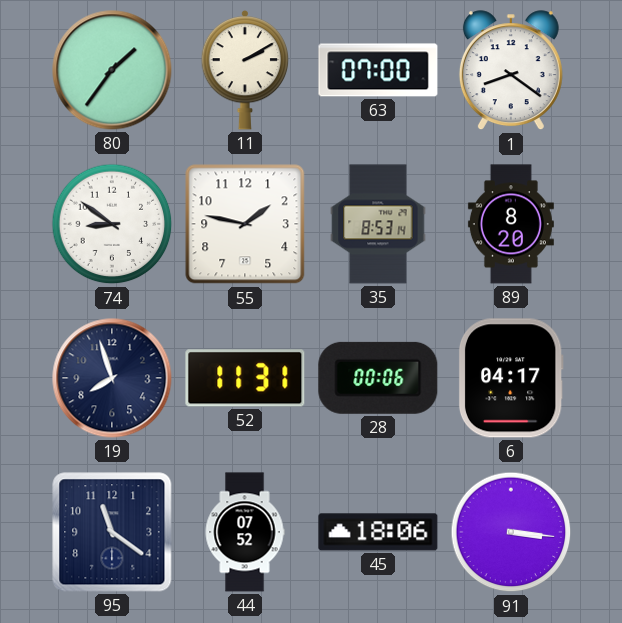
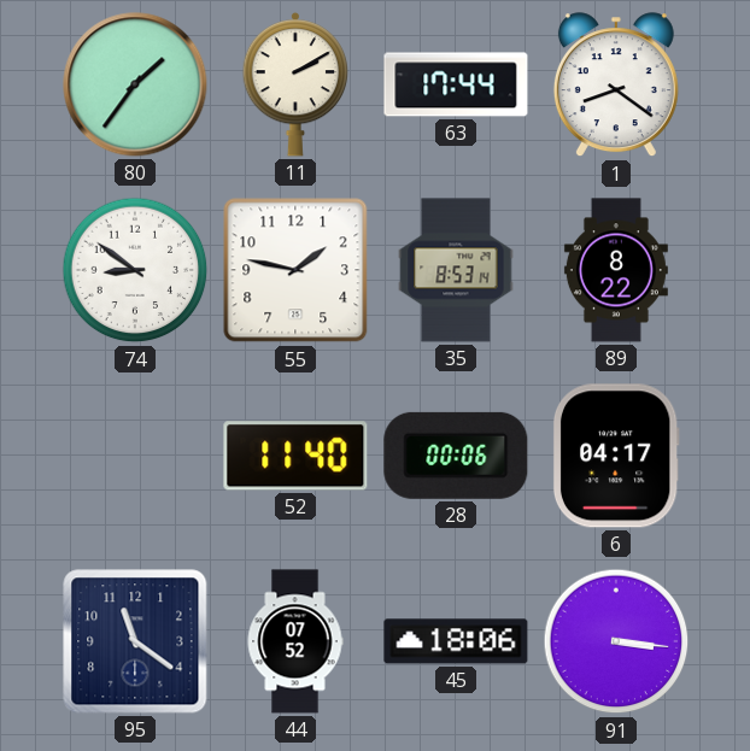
63: 07:00 -> 17:44 (456, 84)
89: 8:20 -> 8:22 (616, 270)
19: 7:57 -> none (112, 378)
52: 11:31 -> 11:40 (295, 456)
